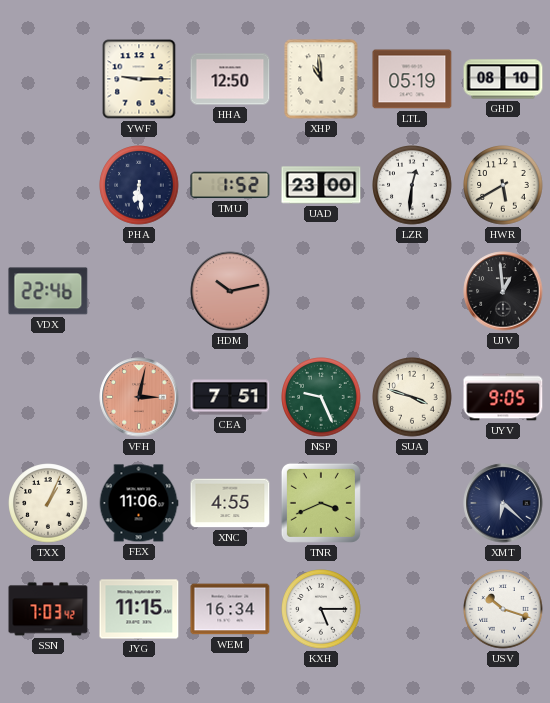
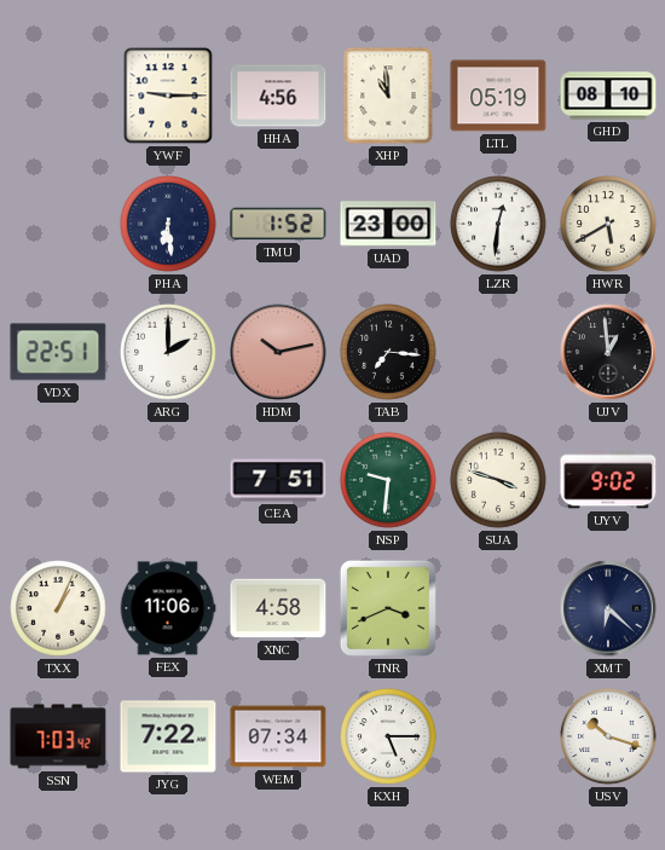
HHA: 12:50 -> 4:56 (278, 96)
VDX: 22:46 -> 22:51 (58, 352)
ARG: none -> 2:00 (168, 352)
TAB: none -> 7:16 (388, 352)
VFH: 3:02 -> none (139, 397)
NSP: 9:26 -> 9:31 (388, 480)
UYV: 9:05 -> 9:02 (608, 480)
XNC: 4:55 -> 4:58 (278, 608)
JYG: 11:15 -> 7:22 (168, 736)
WEM: 16:34 -> 07:34 (278, 736)
